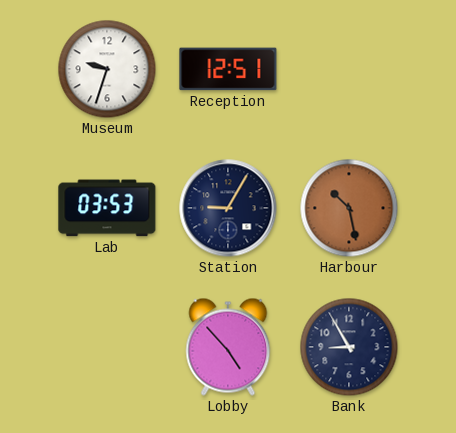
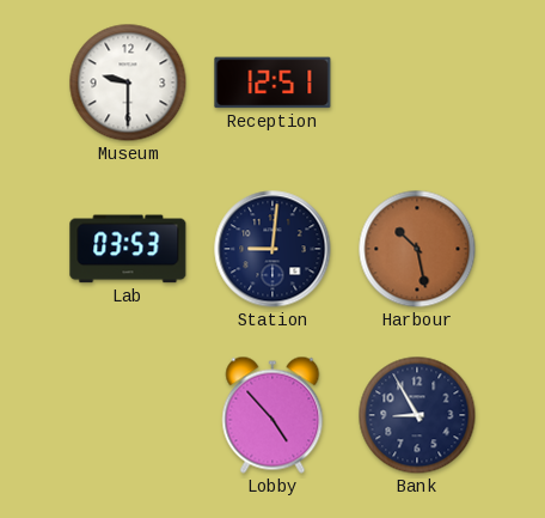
Museum: 9:33 -> 9:30 (128, 83)
Station: 9:05 -> 9:01 (272, 249)
